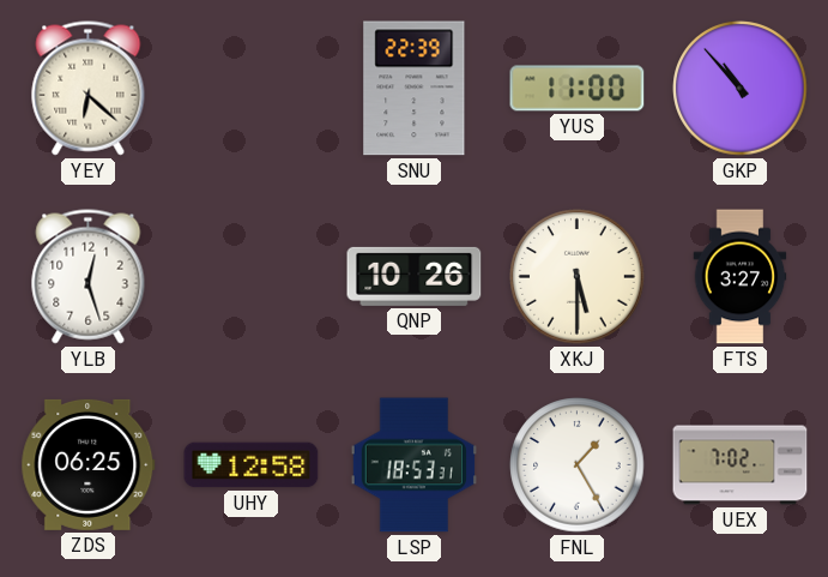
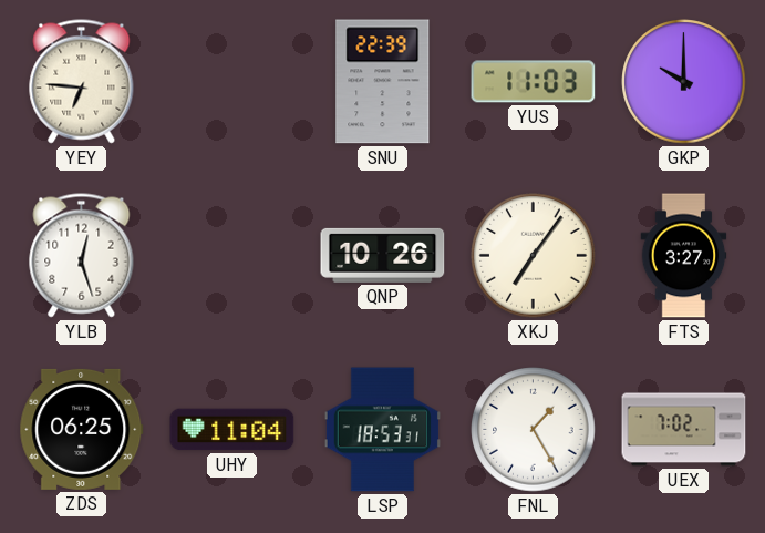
YEY: 6:22 -> 6:46 (82, 82)
YUS: 11:00 -> 11:03 (534, 82)
GKP: 10:53 -> 10:00 (684, 82)
XKJ: 5:30 -> 7:06 (534, 256)
UHY: 12:58 -> 11:04 (232, 430)
